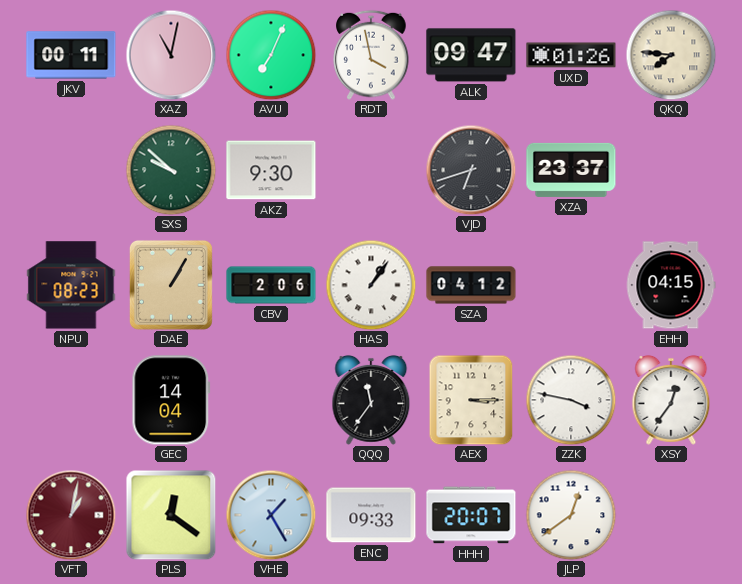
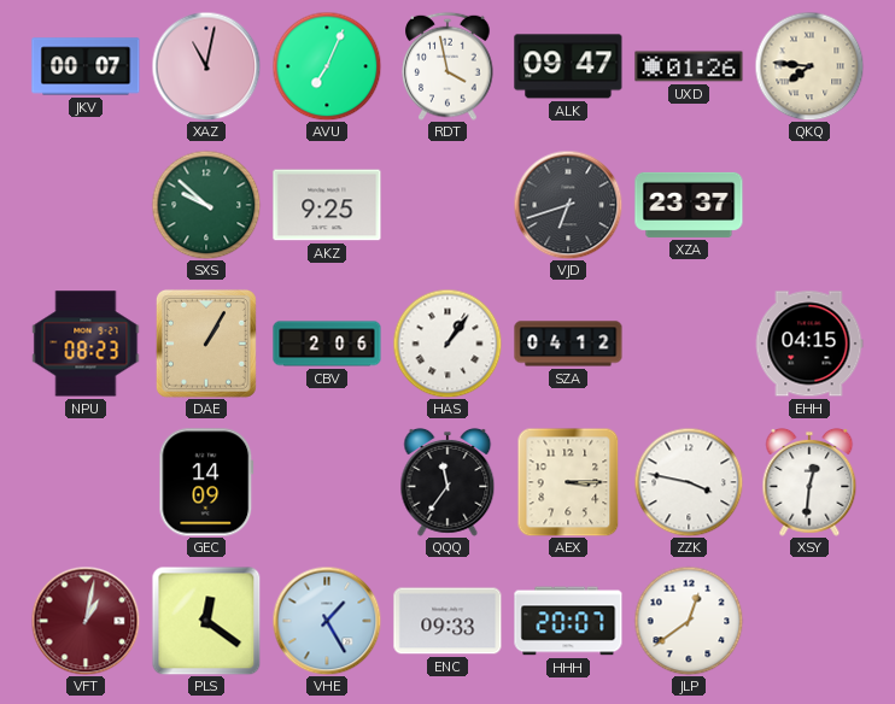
JKV: 00:11 -> 00:07 (86, 66)
AKZ: 9:30 -> 9:25 (327, 205)
GEC: 14:04 -> 14:09 (206, 482)
XSY: 12:36 -> 12:31 (809, 482)
